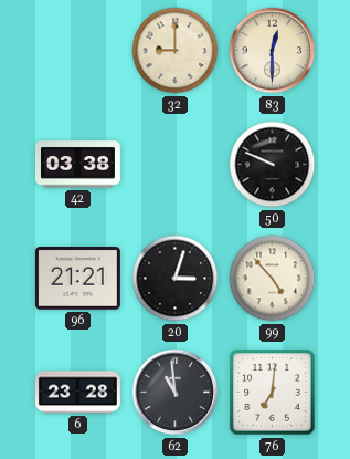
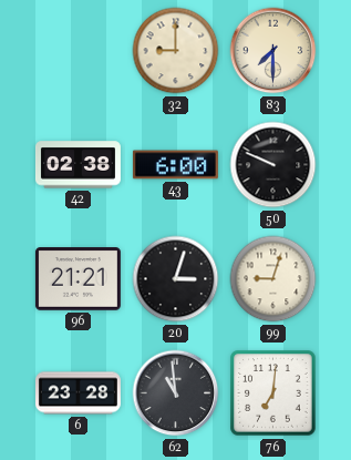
83: 12:30 -> 7:30 (273, 51)
42: 03:38 -> 02:38 (78, 165)
43: none -> 6:00 (175, 165)
99: 4:53 -> 9:03 (273, 279)
